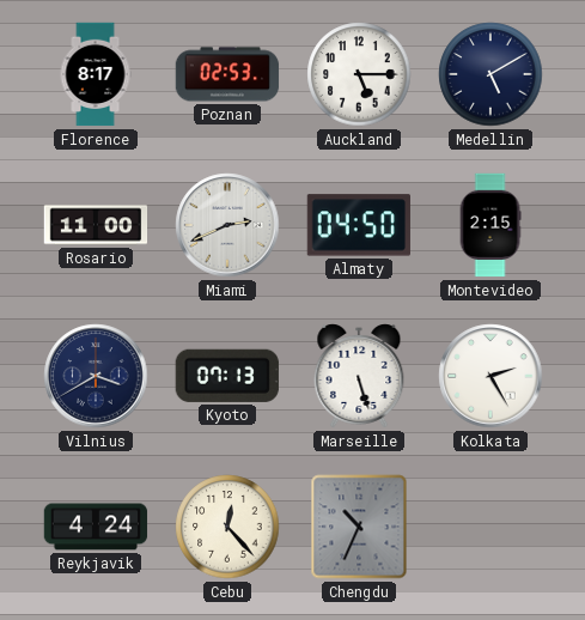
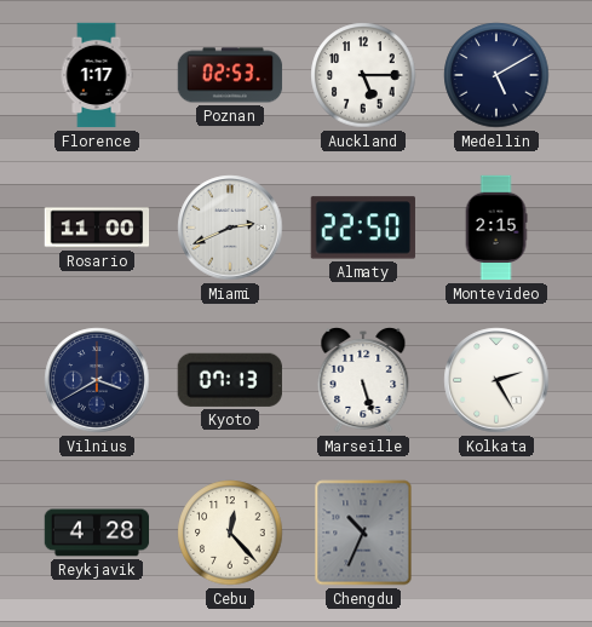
Florence: 8:17 -> 1:17 (97, 75)
Almaty: 04:50 -> 22:50 (362, 228)
Reykjavik: 4:24 -> 4:28 (97, 533)
